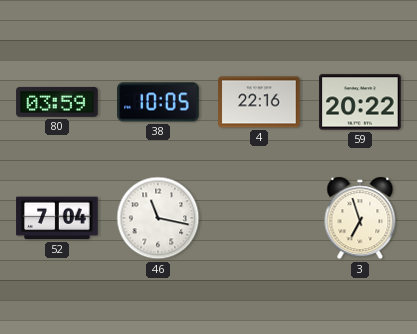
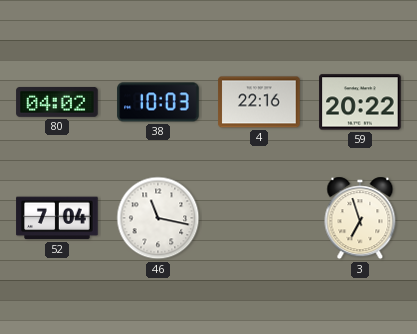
80: 03:59 -> 04:02 (57, 102)
38: 10:05 -> 10:03 (158, 102)
